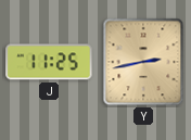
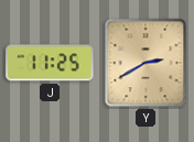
Y: 2:43 -> 2:40 (145, 63)
